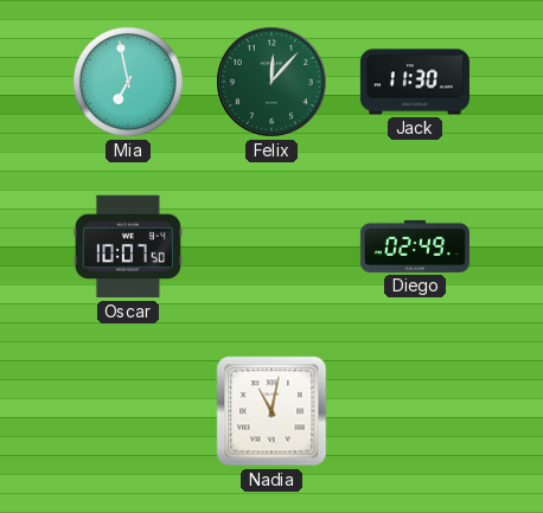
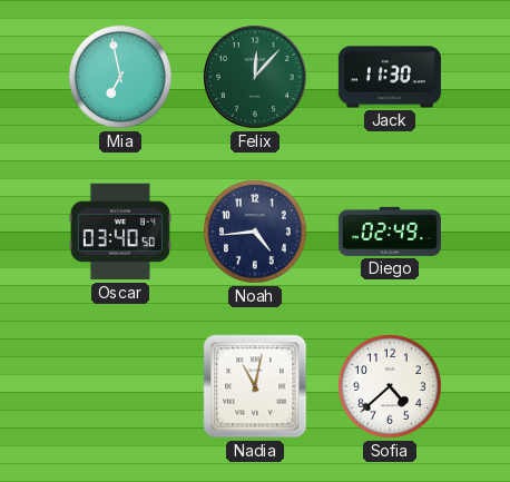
Oscar: 10:07 -> 03:40 (120, 232)
Noah: none -> 4:44 (255, 233)
Sofia: none -> 4:38 (390, 387)
